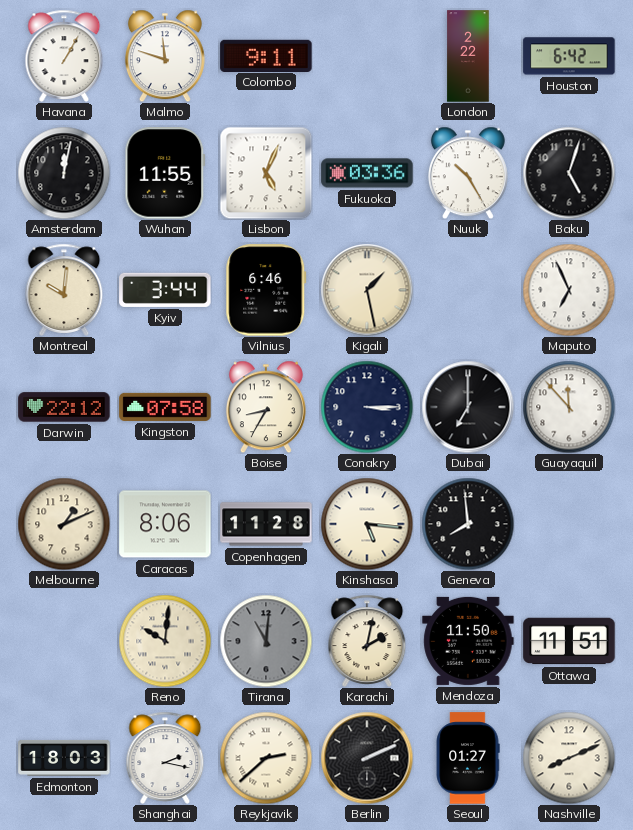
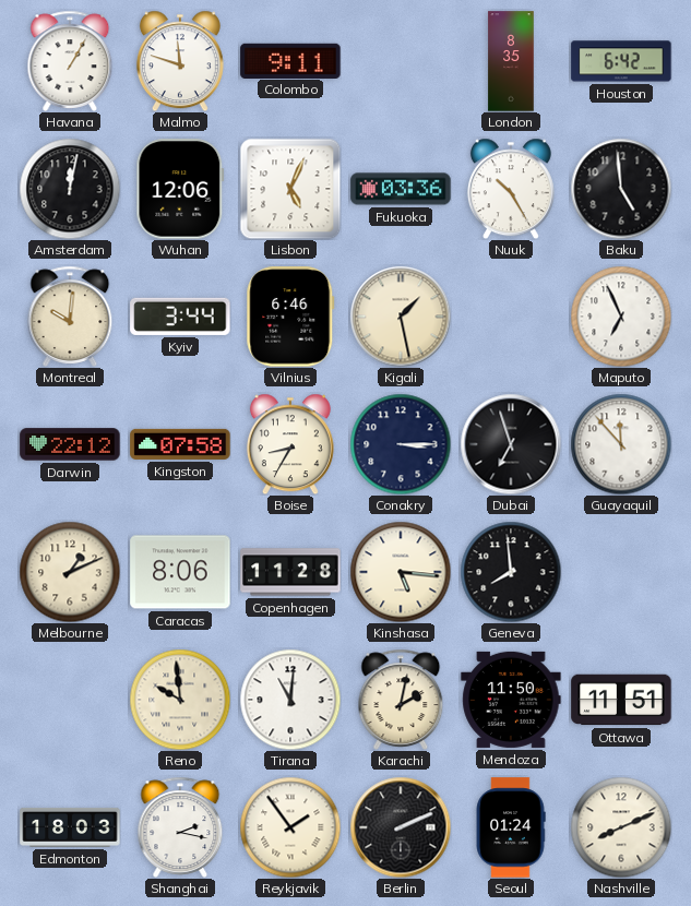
London: 2:22 -> 8:35 (511, 61)
Wuhan: 11:55 -> 12:06 (180, 189)
Baku: 5:03 -> 4:59 (621, 189)
Dubai: 7:00 -> 6:57 (511, 444)
Reno: 10:01 -> 9:59 (180, 700)
Tirana dial: grey -> white (290, 700)
Reykjavik: 2:38 -> 1:54 (290, 827)
Seoul: 01:27 -> 01:24 (511, 827)
